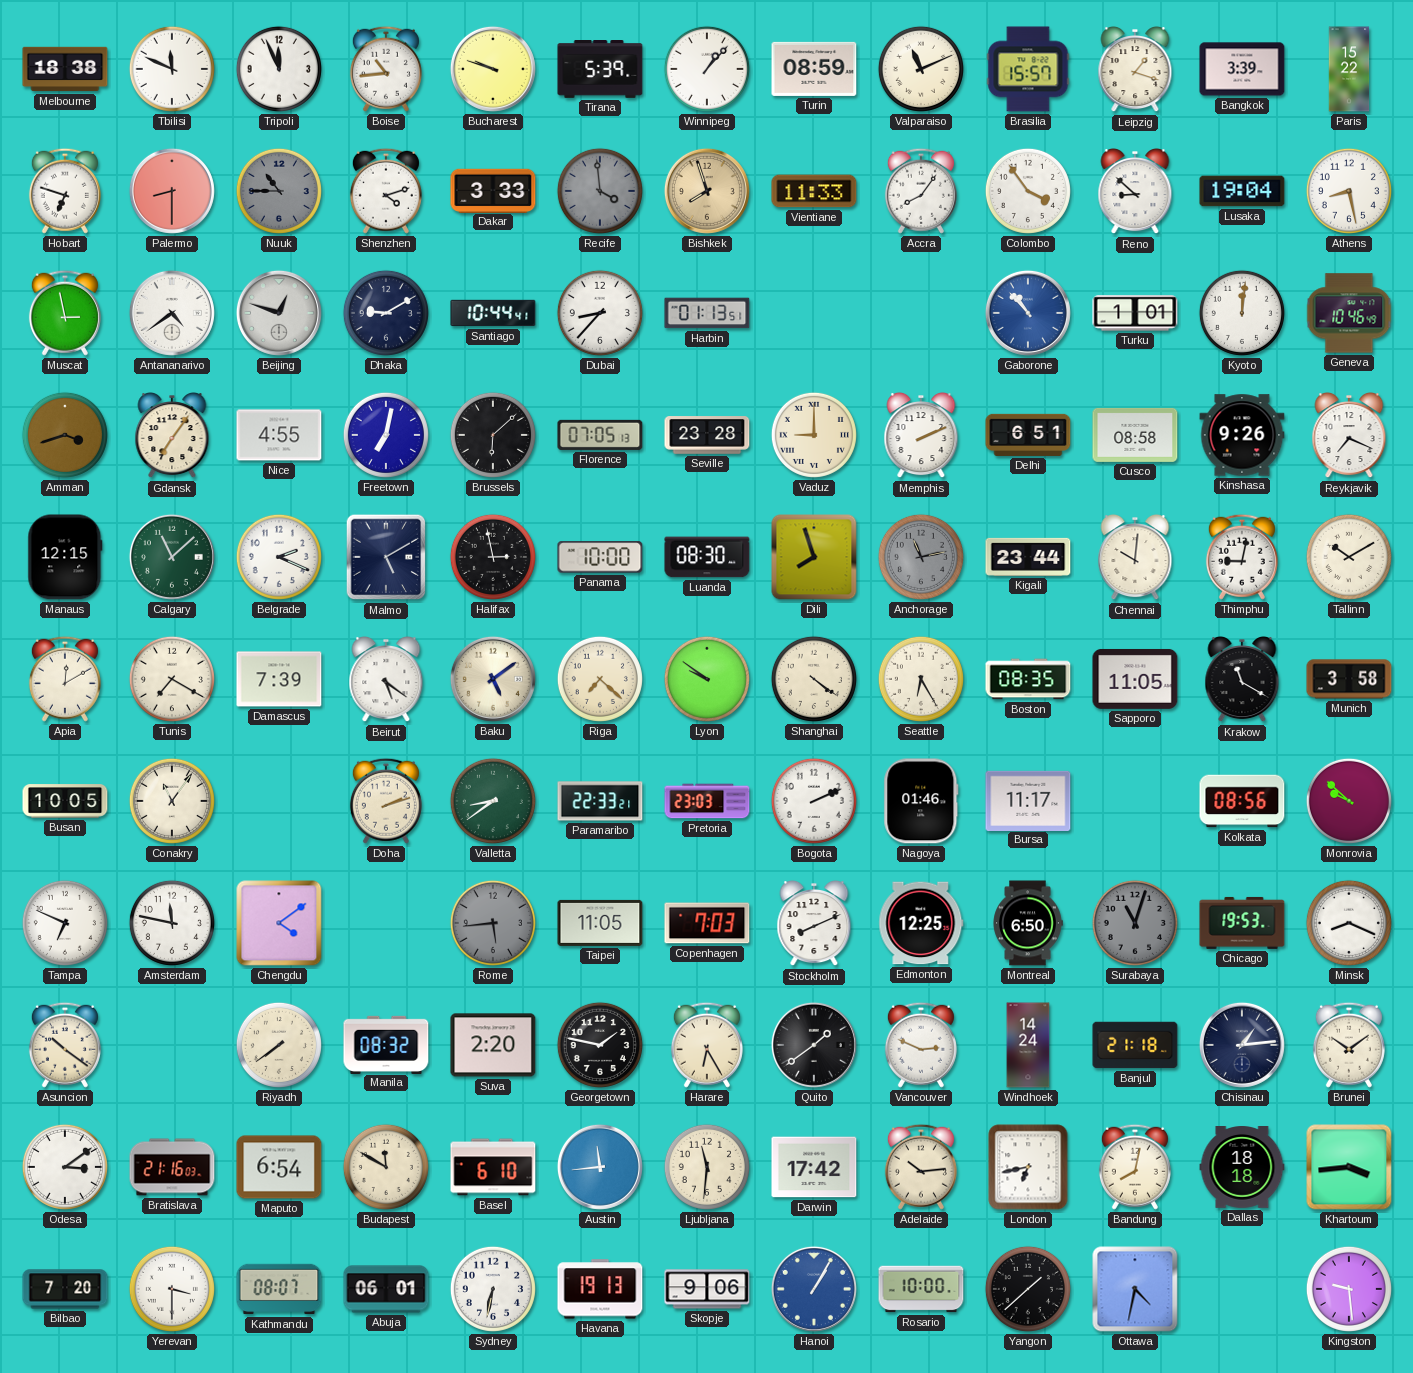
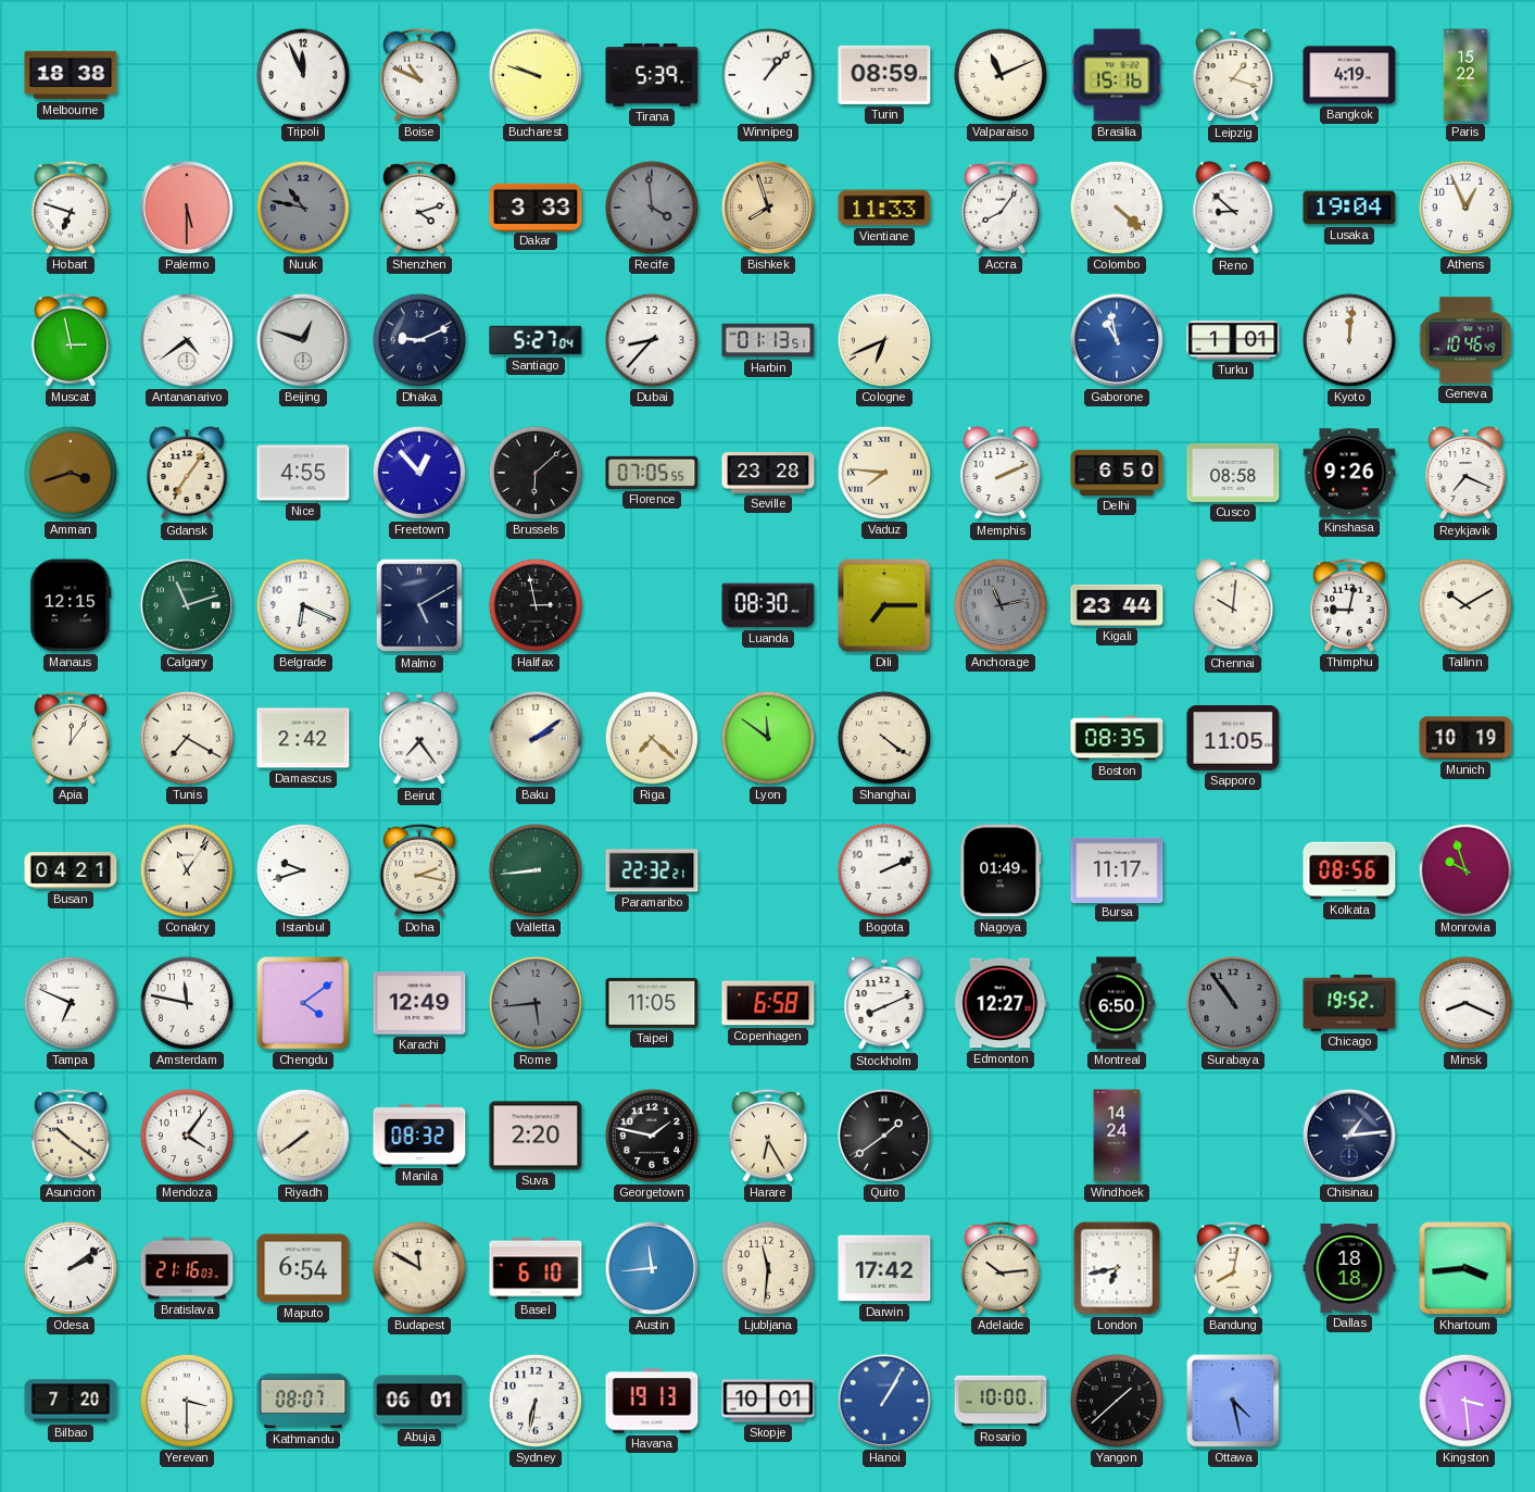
Tbilisi: 11:49 -> none (172, 69)
Boise: 10:44 -> 10:49 (419, 75)
Brasilia: 15:57 -> 15:16 (1117, 75)
Bangkok: 3:39 -> 4:19 (1349, 75)
Palermo: 8:30 -> 5:30 (187, 208)
Nuuk: 10:45 -> 10:47 (303, 208)
Colombo: 3:54 -> 4:22 (1117, 208)
Athens: 8:28 -> 12:56 (1465, 208)
Dhaka: 9:10 -> 9:11 (419, 340)
Santiago: 10:44 -> 5:27 (536, 340)
Cologne: none -> 6:41 (884, 340)
Gaborone: 10:53 -> 10:58 (1117, 340)
Freetown: 7:02 -> 12:53 (419, 473)
Florence: 07:05:13 -> 07:05:55 (652, 473)
Vaduz: 9:00 -> 7:46 (884, 473)
Delhi: 6:51 -> 6:50 (1117, 473)
Calgary: 11:08 -> 11:12 (187, 605)
Belgrade: 2:19 -> 6:19 (303, 605)
Panama: 10:00 -> none (600, 557)
Dili: 7:57 -> 7:15 (884, 605)
Apia: 12:10 -> 12:06 (71, 738)
Damascus: 7:39 -> 2:42 (303, 738)
Beirut: 5:21 -> 7:24 (419, 739)
Baku: 5:09 -> 2:09 (536, 738)
Lyon: 9:51 -> 11:51 (768, 738)
Seattle: 6:25 -> none (921, 679)
Krakow: 11:20 -> none (1242, 680)
Munich: 3:58 -> 10:19 (1465, 738)
Busan: 10:05 -> 04:21 (71, 870)
Istanbul: none -> 9:42 (303, 870)
Doha: 2:12 -> 2:17 (419, 870)
Valletta: 8:39 -> 8:44 (536, 870)
Paramaribo: 22:33 -> 22:32 (652, 870)
Pretoria: 23:03 -> none (707, 801)
Nagoya: 01:46 -> 01:49 (1001, 870)
Monrovia: 9:52 -> 9:57 (1465, 870)
Karachi: none -> 12:49 (419, 1003)
Copenhagen: 7:03 -> 6:58 (768, 1003)
Edmonton: 12:25 -> 12:27 (1001, 1003)
Surabaya: 11:03 -> 10:54 (1233, 1003)
Chicago: 19:53 -> 19:52 (1349, 1003)
Mendoza: none -> 4:06 (187, 1136)
Vancouver: 2:49 -> none (921, 1045)
Banjul: 21:18 -> none (1135, 1045)
Brunei: 10:09 -> none (1349, 1045)
Odesa: 3:09 -> 2:09 (71, 1268)
Skopje: 9:06 -> 10:01 (768, 1401)
Ottawa: 4:32 -> 4:28 (1233, 1401)
Kingston: 9:29 -> 3:29 (1465, 1401)
